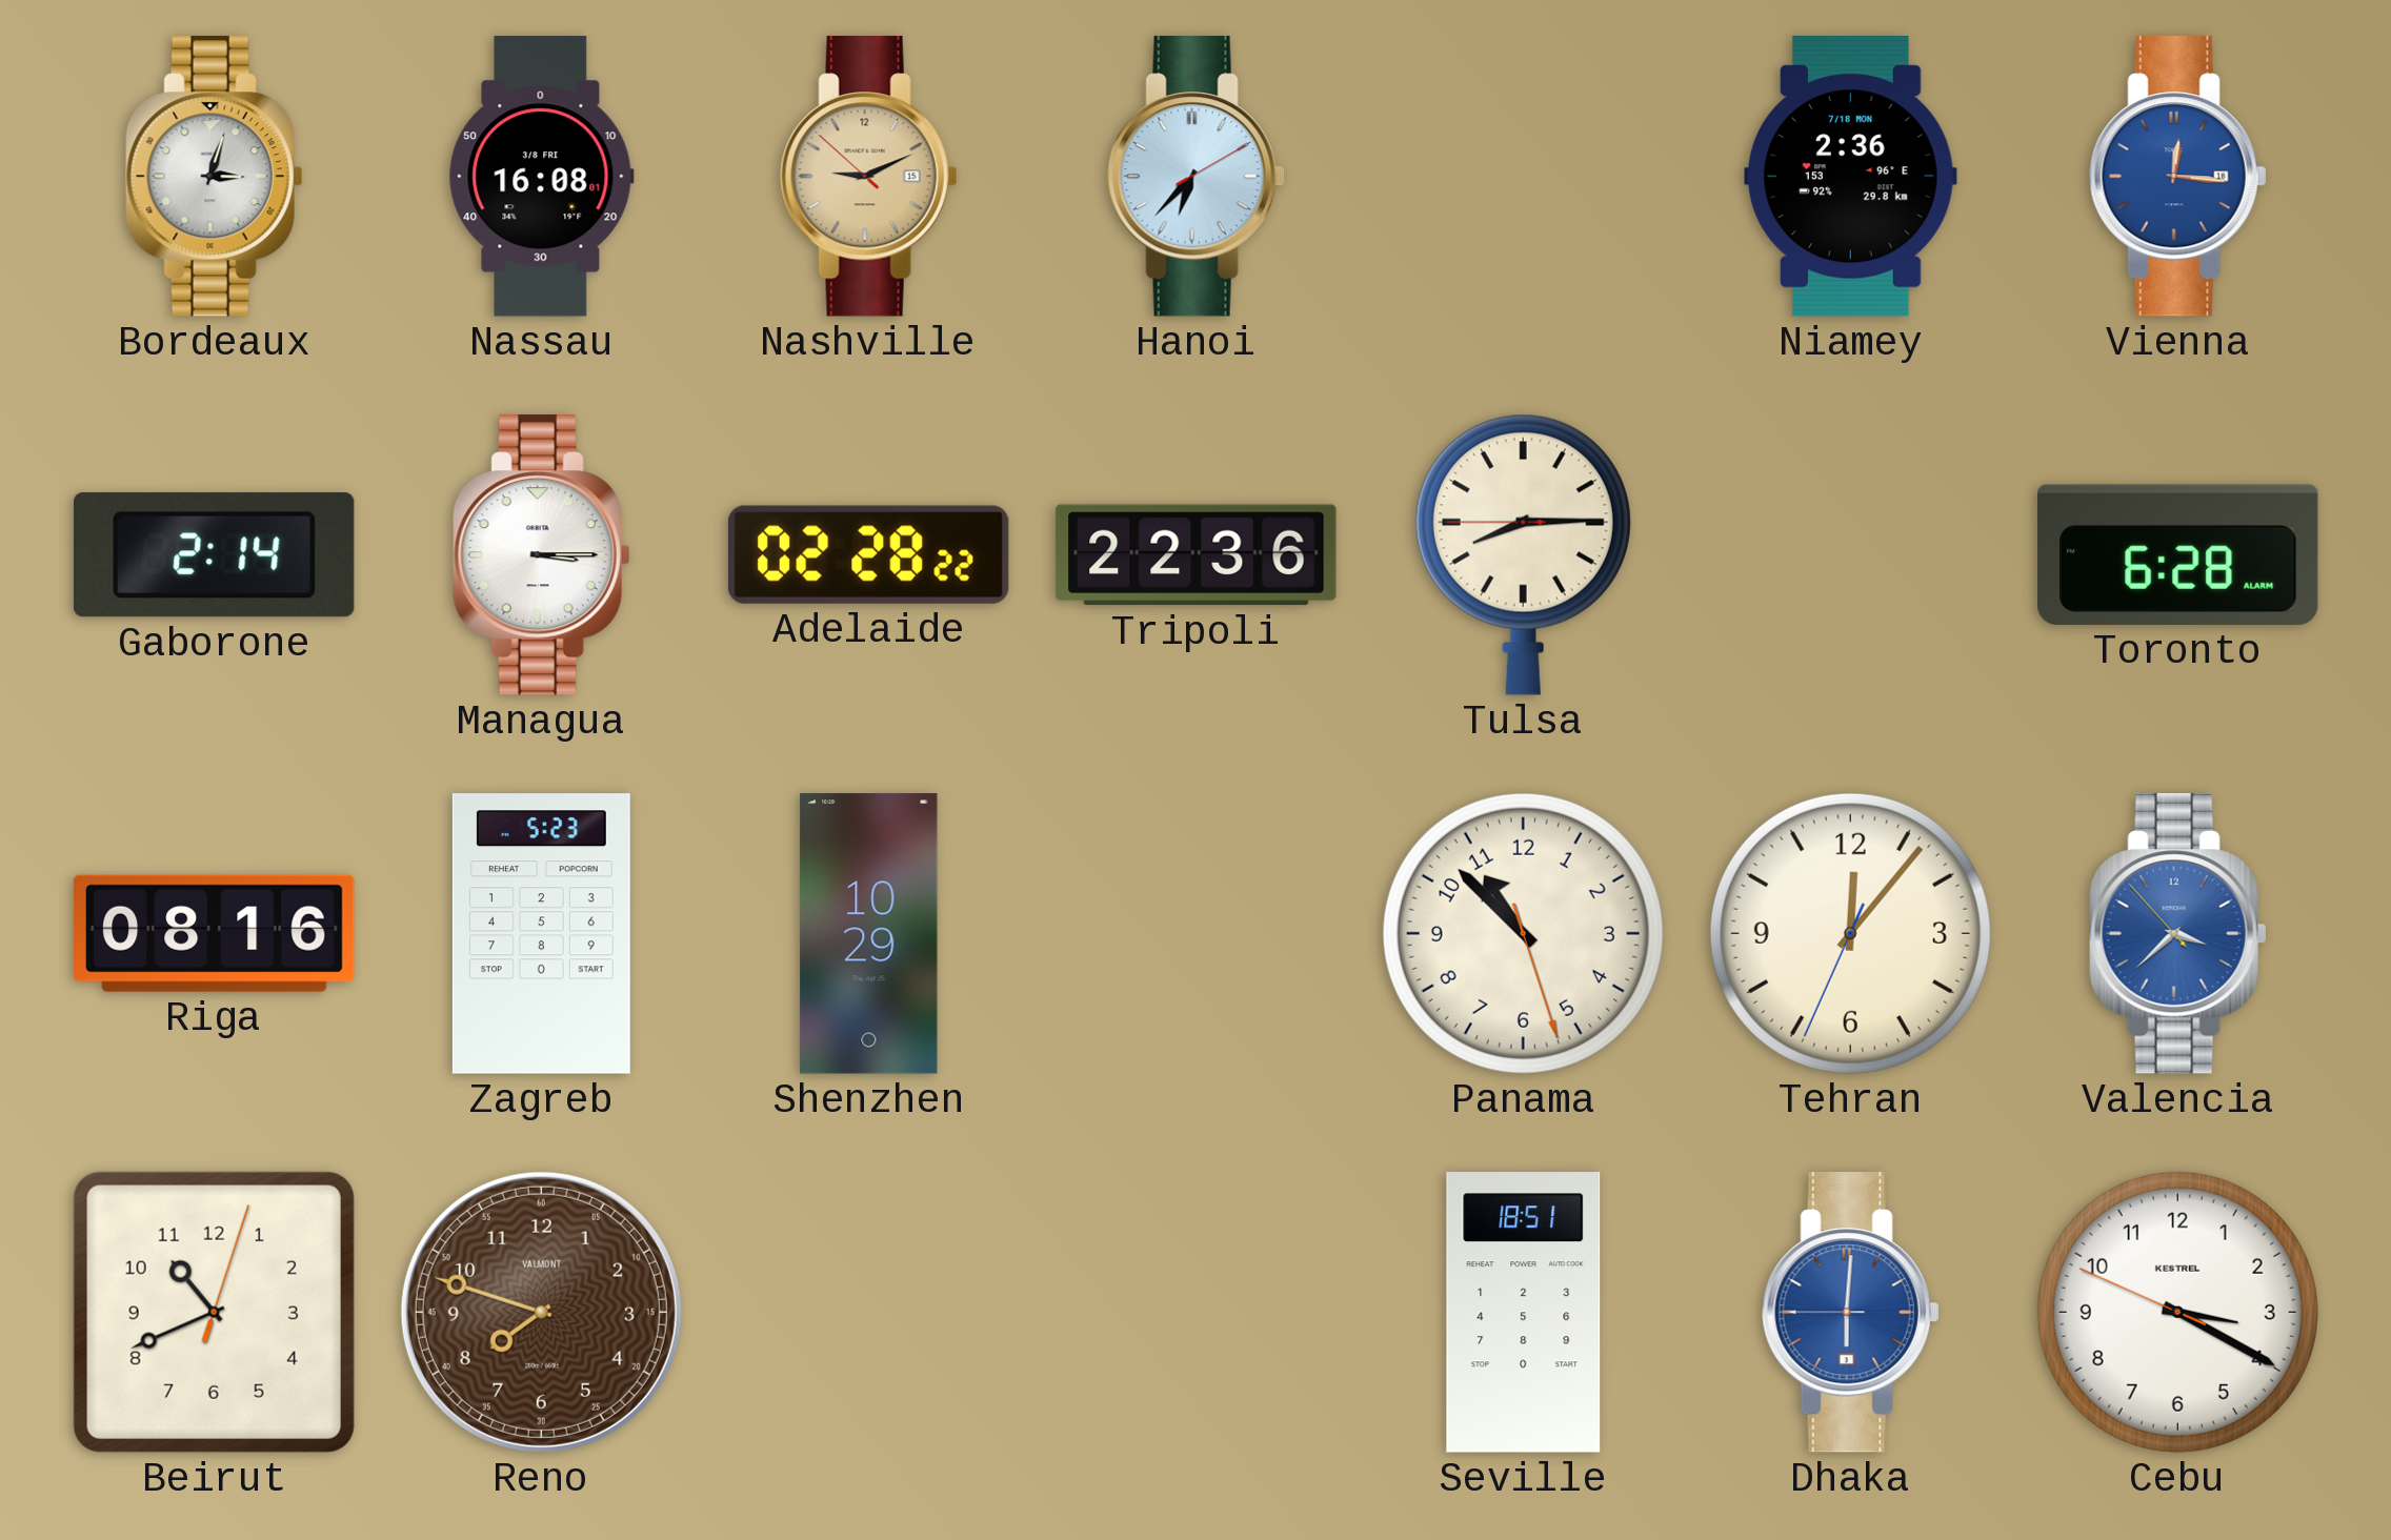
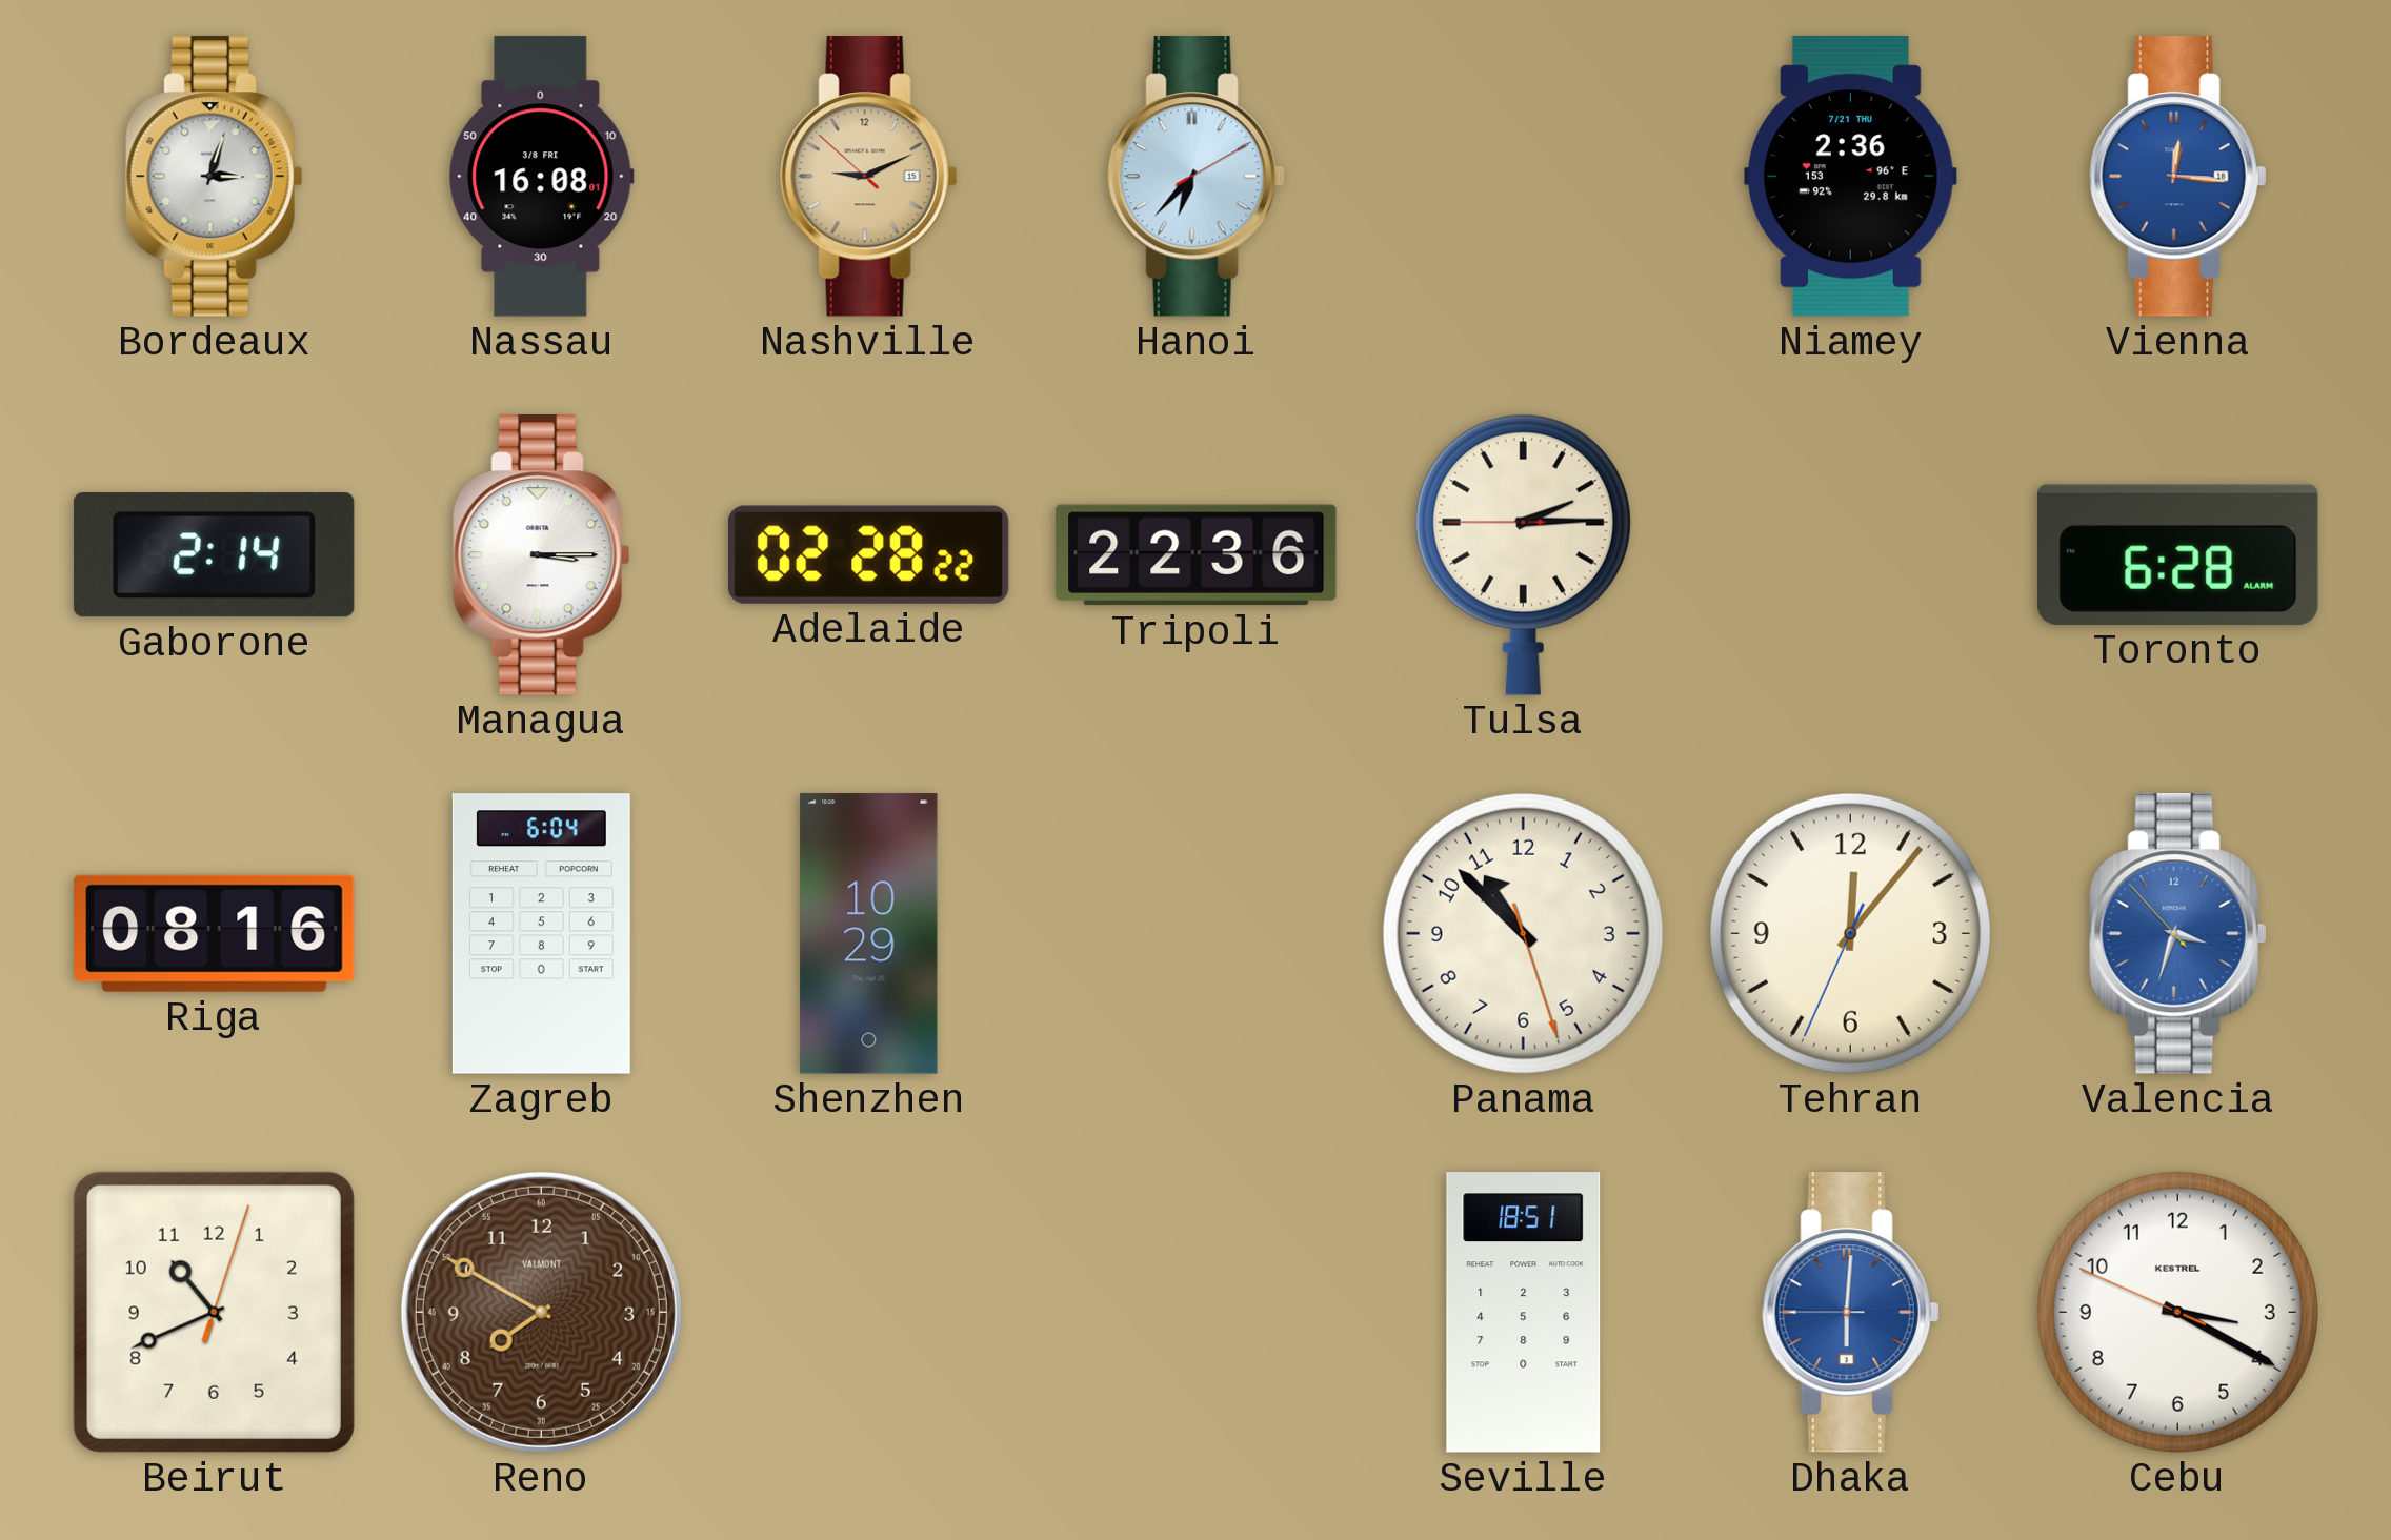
Niamey date: 7/18 MON -> 7/21 THU (1851, 177)
Tulsa: 8:14 -> 2:14 (1523, 554)
Zagreb: 5:23 -> 6:04 (541, 934)
Valencia: 3:37 -> 3:32 (2177, 934)
Reno: 7:48 -> 7:50 (541, 1312)
